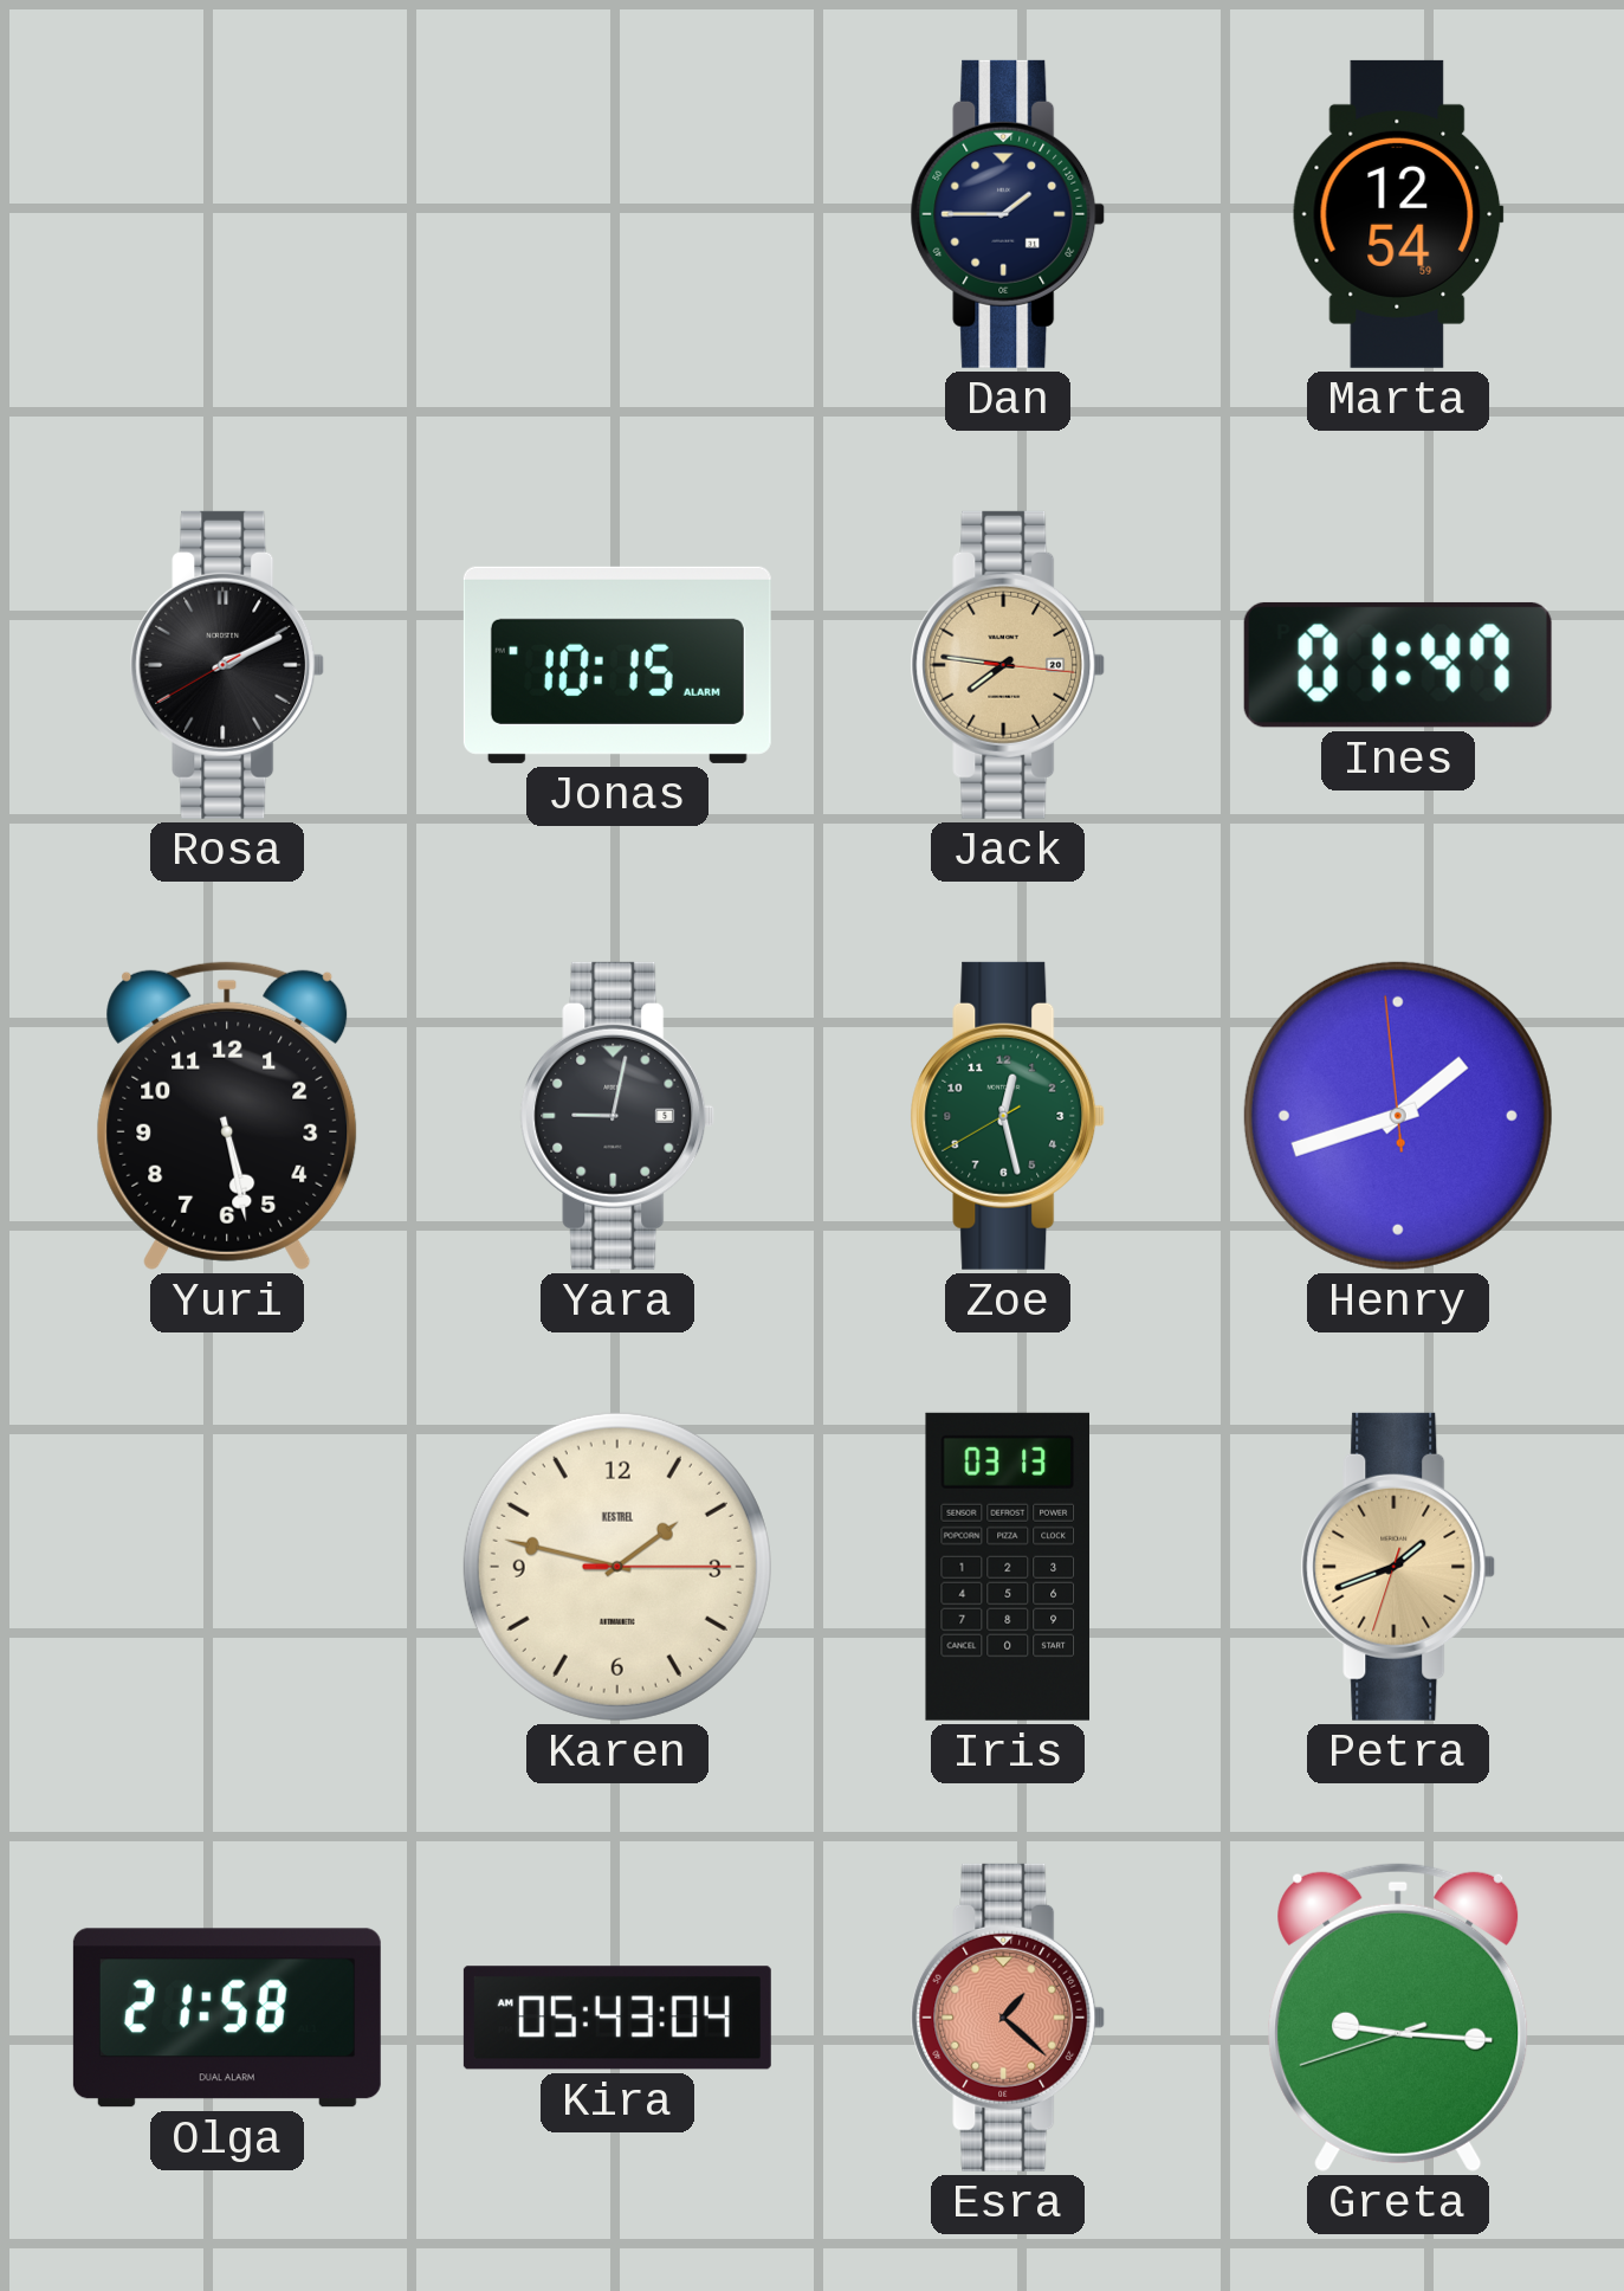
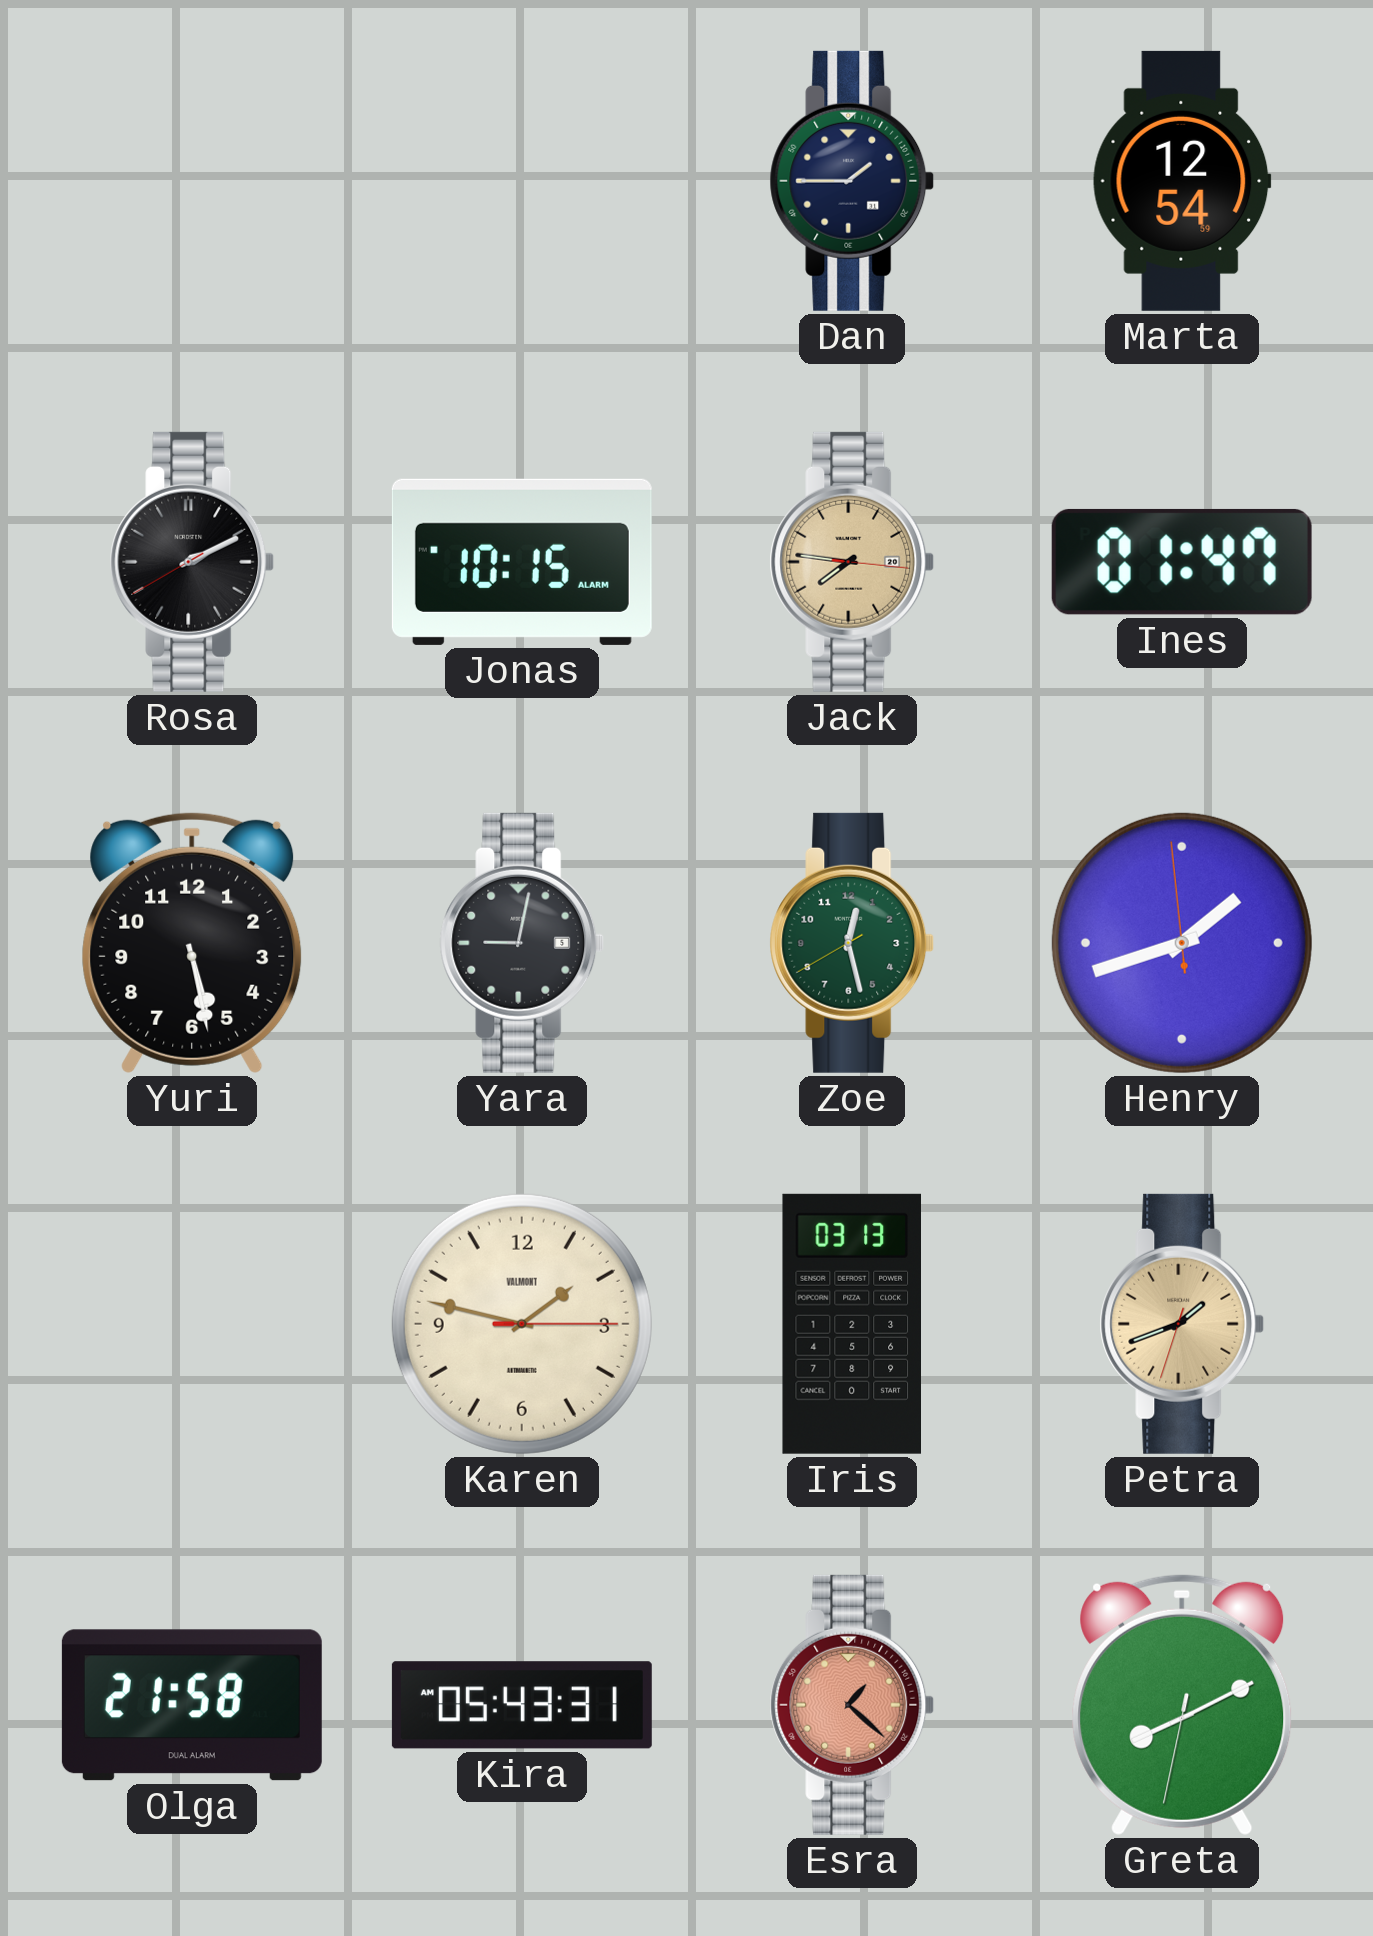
Karen brand: KESTREL -> VALMONT (522, 1324)
Kira: 05:43:04 -> 05:43:31 (522, 1705)
Greta: 9:15 -> 8:10 (1182, 1705)
